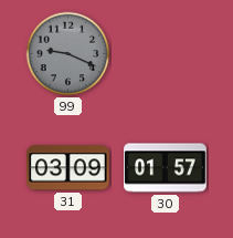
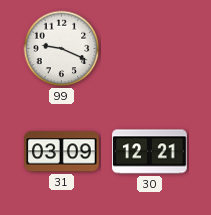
99 dial: grey -> white (62, 49)
30: 01:57 -> 12:21 (150, 152)
